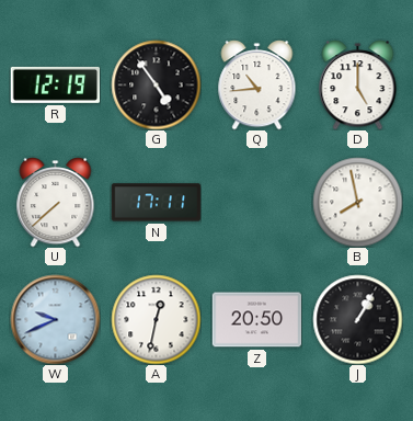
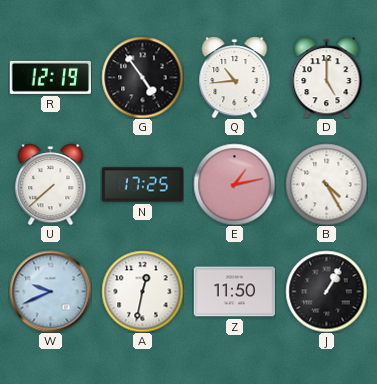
N: 17:11 -> 17:25 (142, 185)
E: none -> 1:13 (234, 184)
B: 7:58 -> 4:25 (326, 184)
Z: 20:50 -> 11:50 (234, 292)
